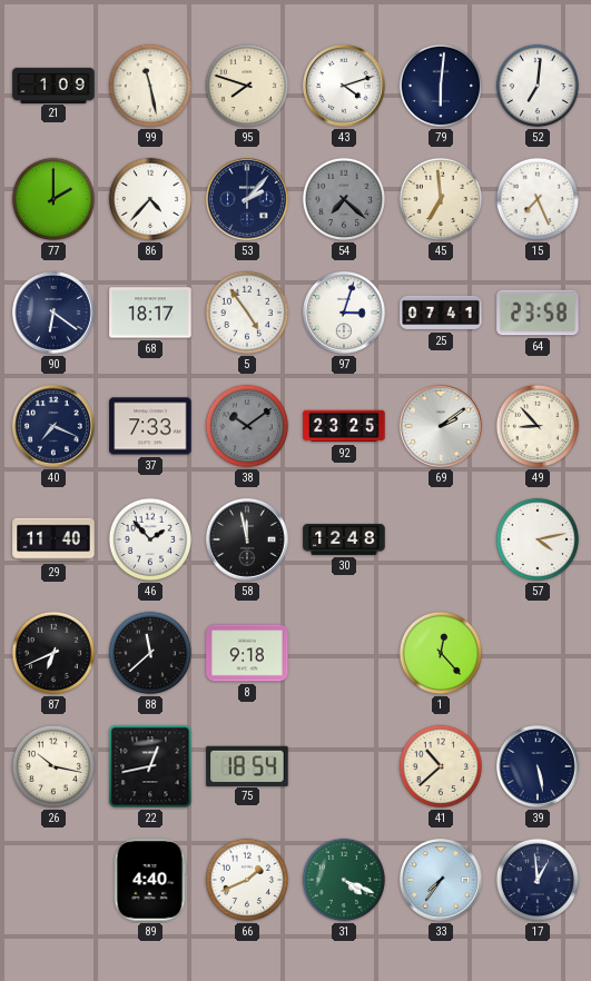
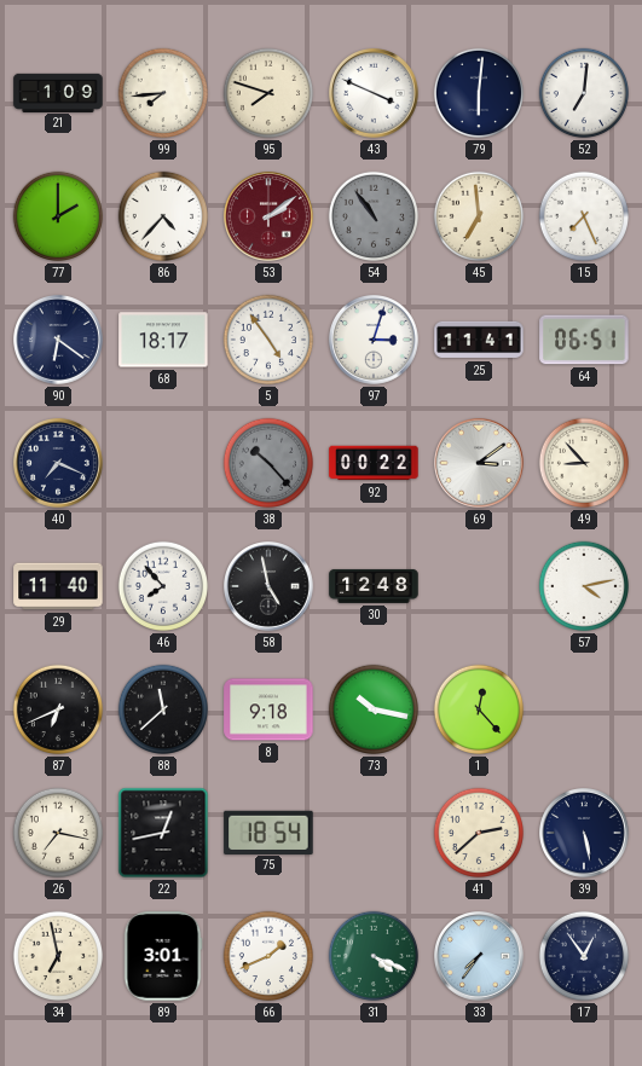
99: 11:28 -> 7:44 (163, 93)
43: 4:12 -> 3:49 (375, 94)
53: 2:07 -> 2:09 (270, 218)
53 dial: navy -> burgundy (270, 218)
54: 7:22 -> 10:54 (374, 216)
25: 07:41 -> 11:41 (479, 340)
64: 23:58 -> 06:51 (584, 340)
37: 7:33 -> none (150, 426)
38: 10:09 -> 10:23 (268, 463)
92: 23:25 -> 00:22 (374, 463)
69: 2:09 -> 3:09 (480, 464)
46: 1:53 -> 7:53 (163, 586)
58: 11:58 -> 4:58 (270, 587)
73: none -> 10:17 (374, 709)
26: 10:17 -> 7:17 (58, 833)
41: 10:38 -> 2:38 (479, 833)
34: none -> 6:58 (58, 956)
89: 4:40 -> 3:01 (163, 956)
17: 12:59 -> 12:54 (584, 956)
